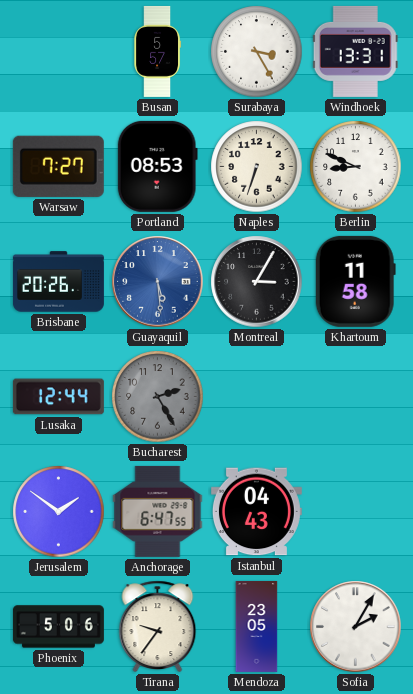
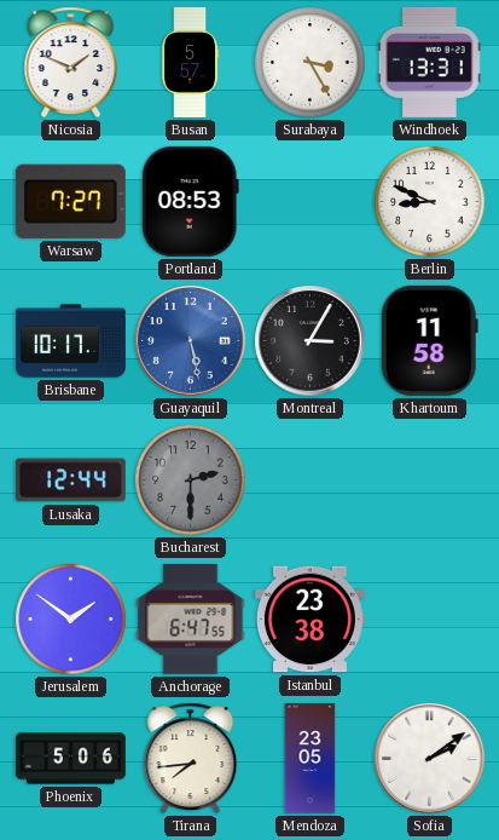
Nicosia: none -> 1:49 (71, 63)
Naples: 6:33 -> none (257, 167)
Brisbane: 20:26 -> 10:17 (70, 341)
Guayaquil: 5:29 -> 5:28 (191, 341)
Bucharest: 2:25 -> 2:30 (191, 481)
Istanbul: 04:43 -> 23:38 (309, 620)
Tirana: 9:36 -> 7:44 (191, 759)
Sofia: 2:05 -> 2:09 (430, 759)
